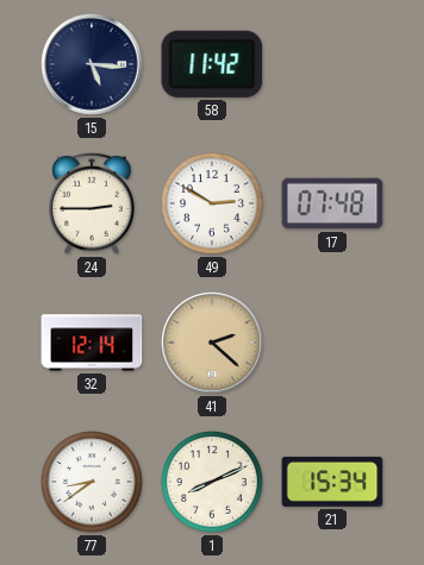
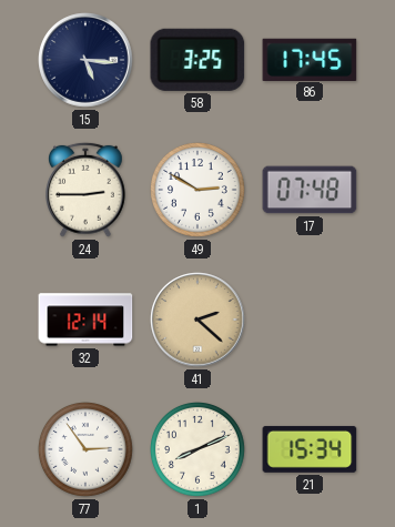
58: 11:42 -> 3:25 (197, 60)
86: none -> 17:45 (310, 59)
77: 8:39 -> 2:54 (87, 450)
